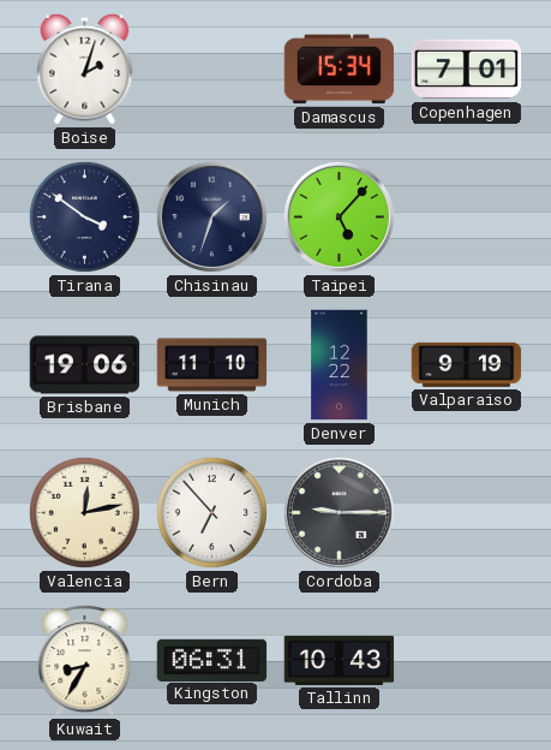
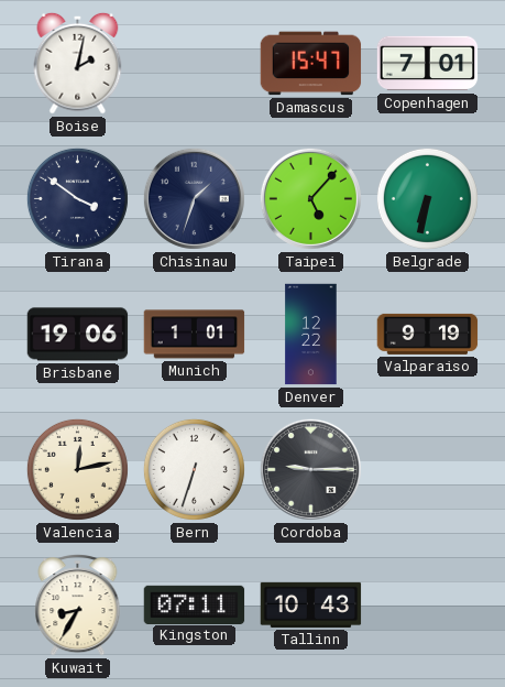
Boise: 2:03 -> 2:02 (78, 63)
Damascus: 15:34 -> 15:47 (311, 64)
Belgrade: none -> 6:32 (427, 198)
Munich: 11:10 -> 1:01 (195, 335)
Bern: 6:53 -> 6:33 (194, 469)
Kingston: 06:31 -> 07:11 (195, 604)
